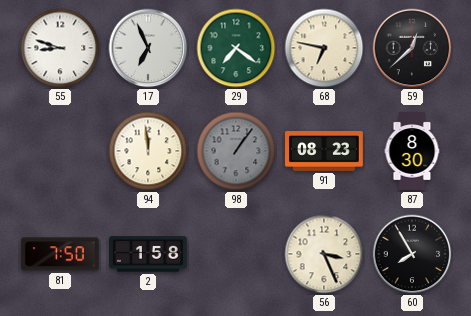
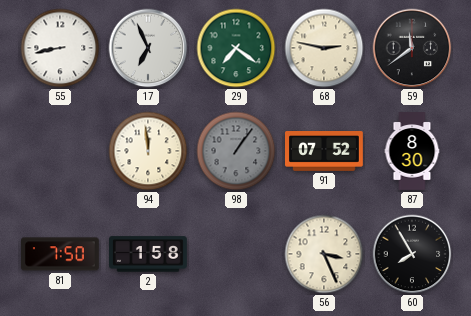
55: 8:48 -> 8:43 (60, 48)
68: 6:47 -> 2:47 (324, 48)
59: 12:38 -> 11:39 (412, 48)
91: 08:23 -> 07:52 (325, 152)
